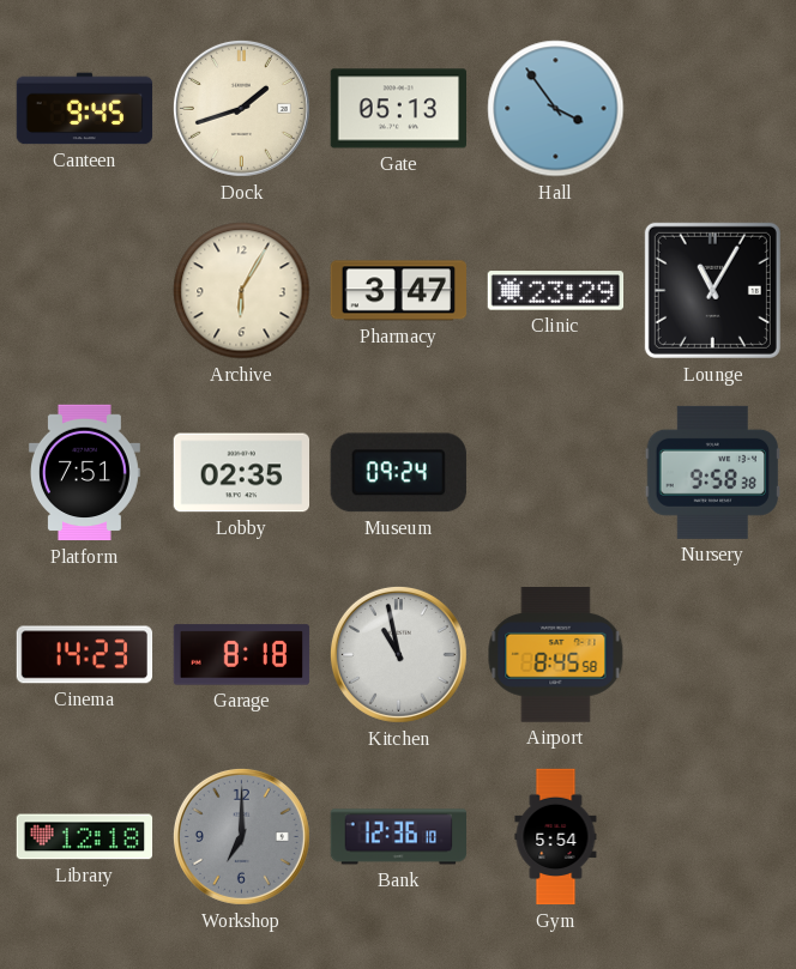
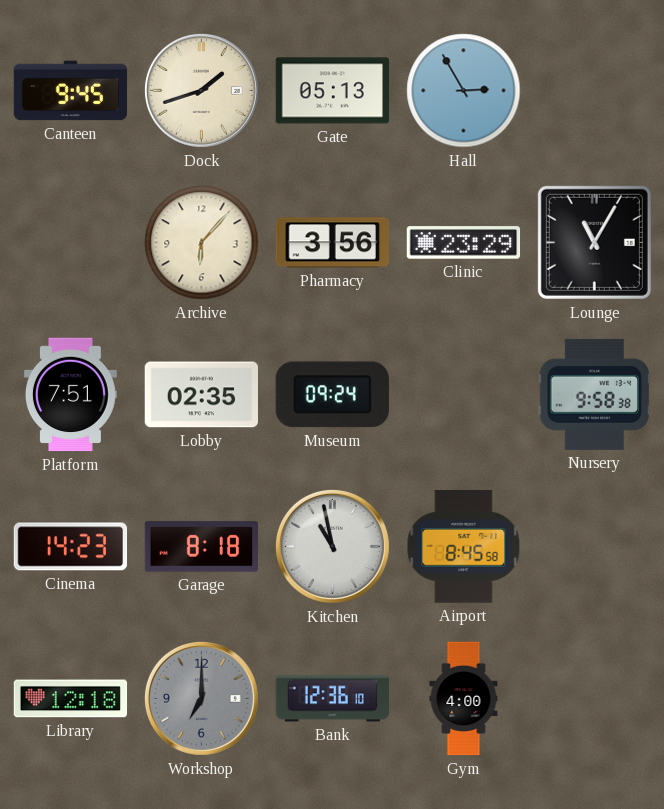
Hall: 3:54 -> 2:55 (464, 91)
Archive: 6:05 -> 6:07 (202, 243)
Pharmacy: 3:47 -> 3:56 (333, 243)
Gym: 5:54 -> 4:00 (464, 699)
